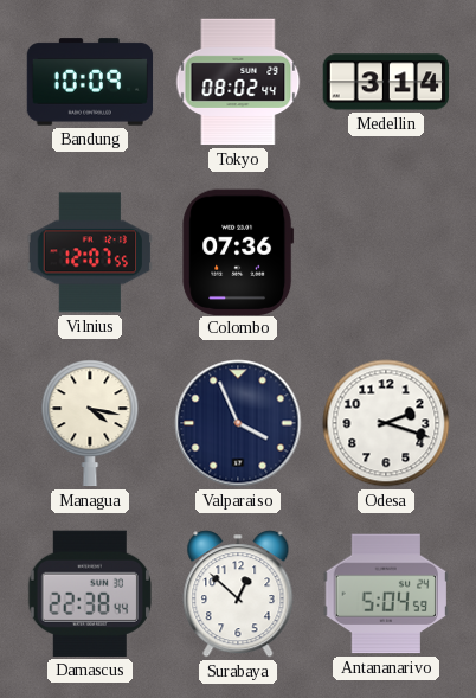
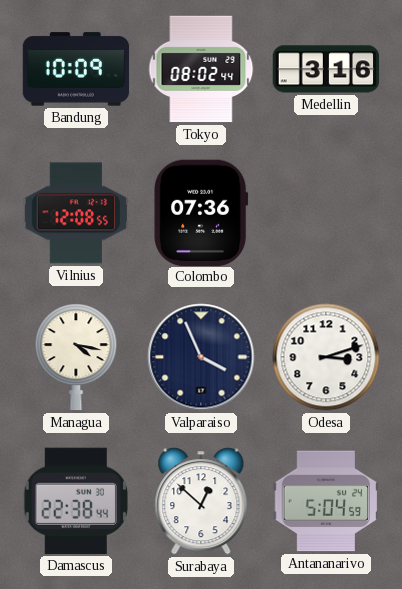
Medellin: 3:14 -> 3:16 (326, 69)
Vilnius: 12:07 -> 12:08 (75, 213)
Odesa: 2:18 -> 3:12 (326, 357)
